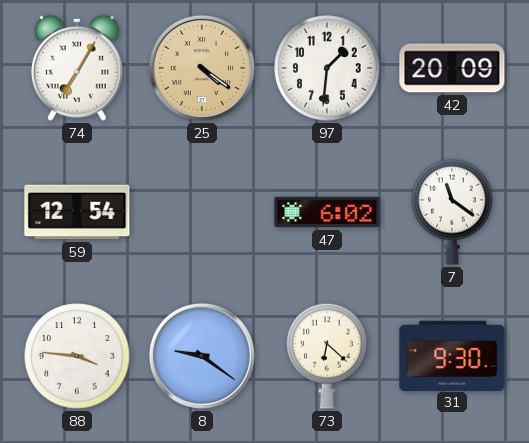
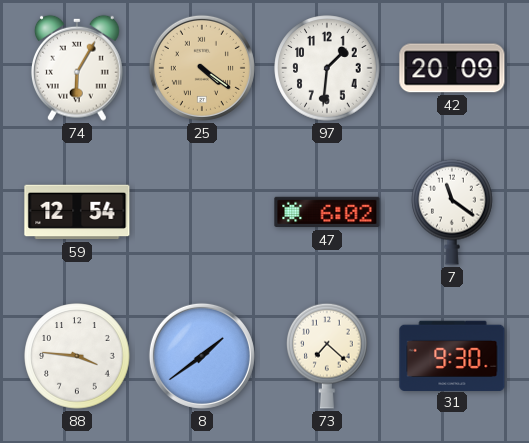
74: 7:05 -> 6:05 (77, 68)
8: 9:21 -> 1:39 (202, 356)
73: 6:22 -> 7:22 (327, 356)
